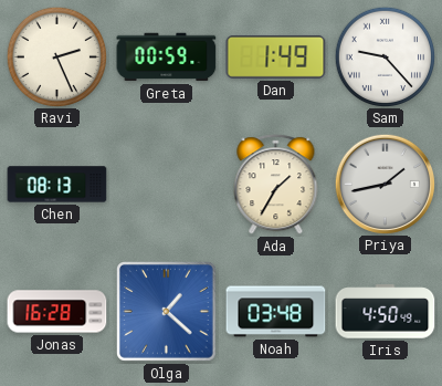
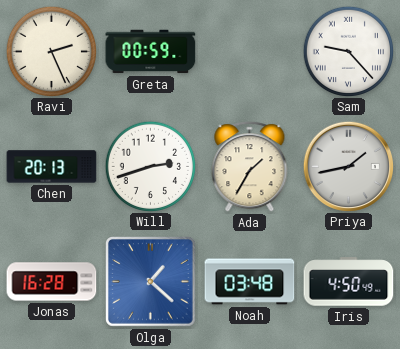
Dan: 1:49 -> none (276, 56)
Chen: 08:13 -> 20:13 (52, 167)
Will: none -> 2:42 (150, 166)
